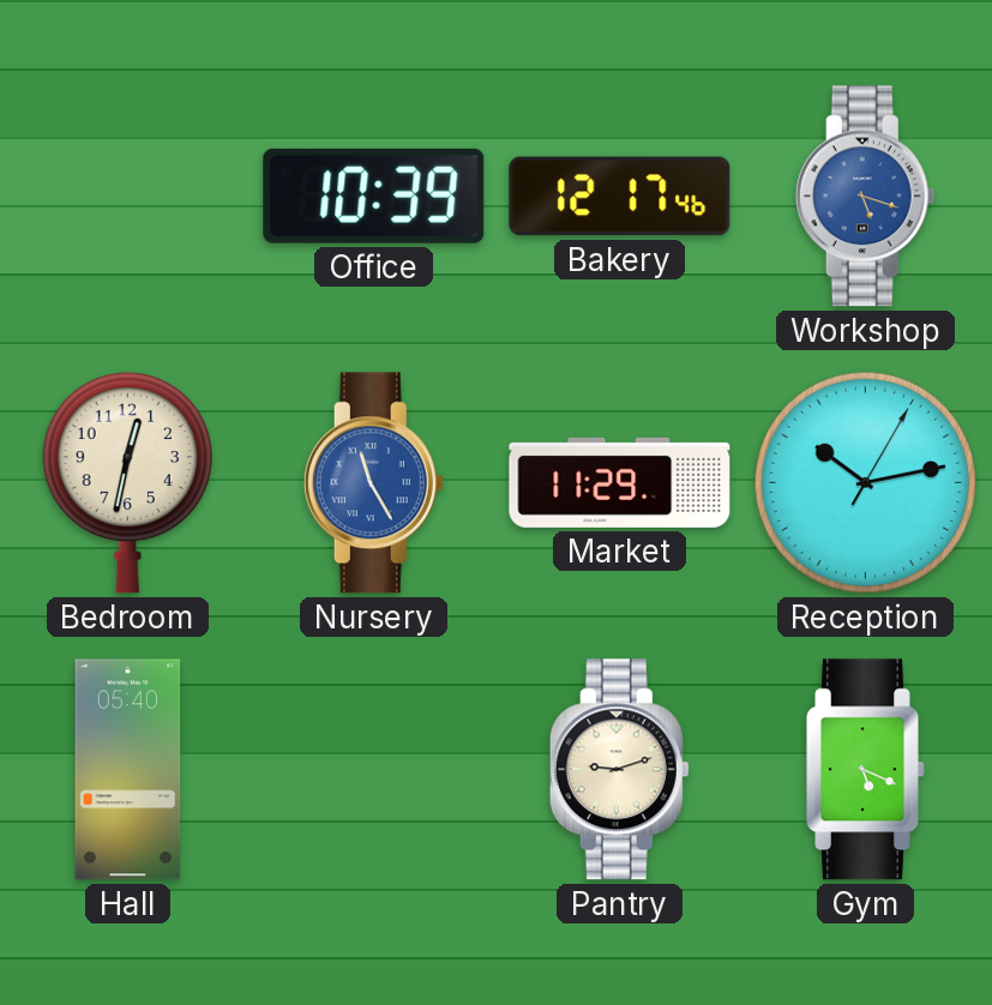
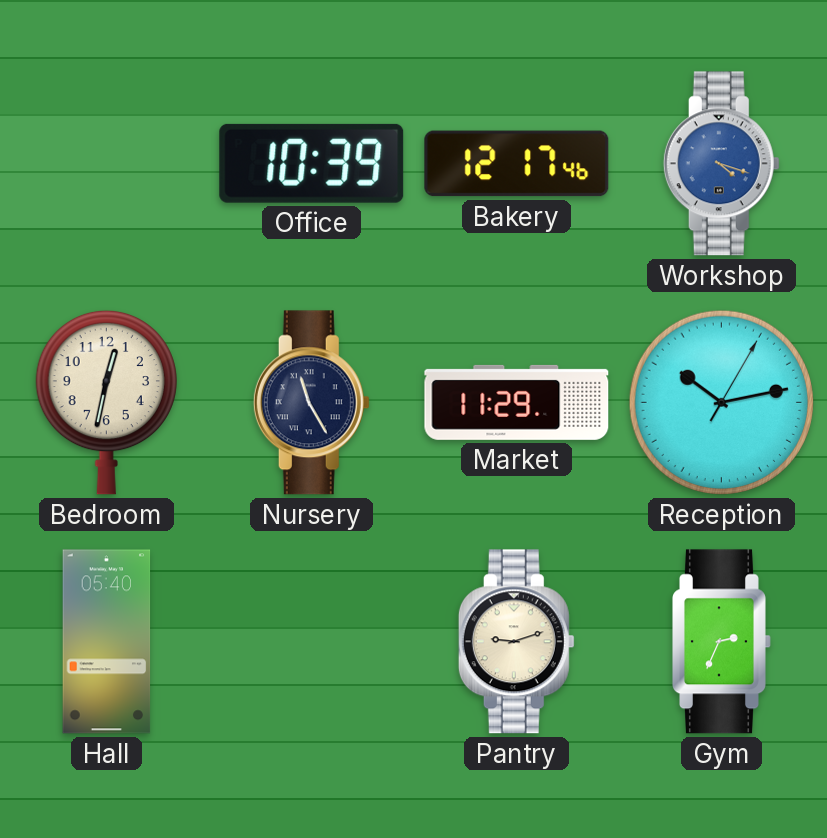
Workshop: 5:18 -> 4:18 (721, 164)
Nursery dial: blue -> navy (311, 403)
Gym: 5:19 -> 2:34 (722, 642)
